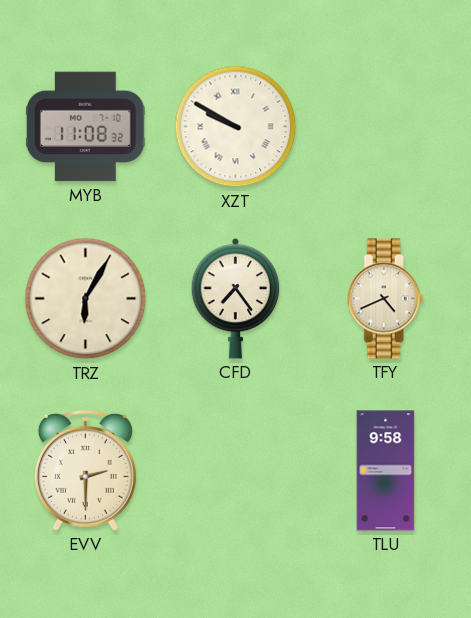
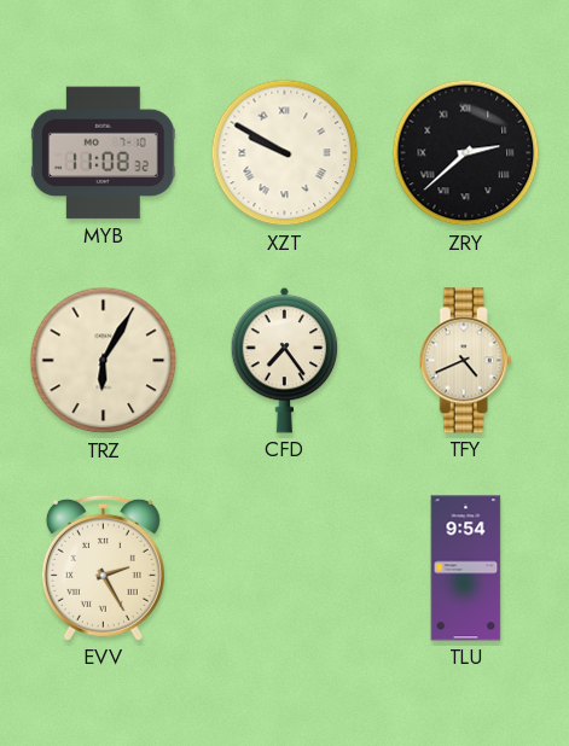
ZRY: none -> 2:38 (466, 153)
EVV: 2:30 -> 2:25 (103, 567)
TLU: 9:58 -> 9:54 (466, 569)
